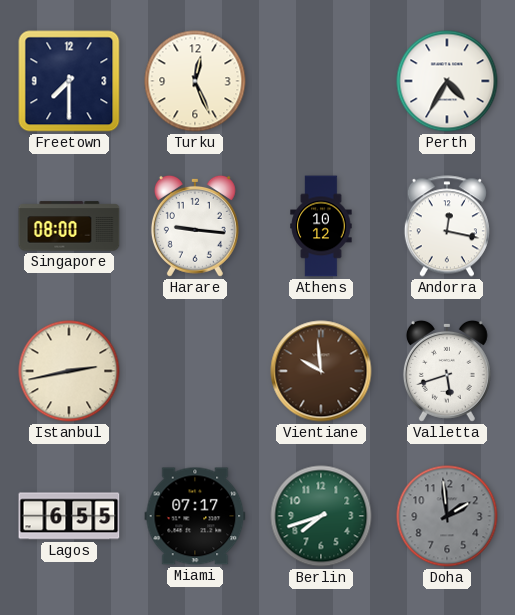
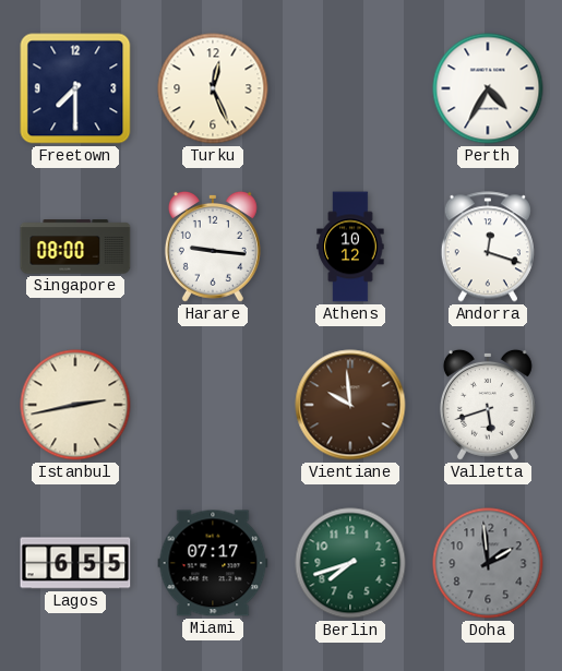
Andorra: 12:17 -> 12:18 (488, 247)
